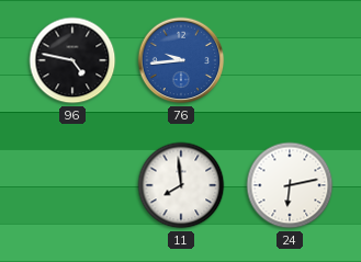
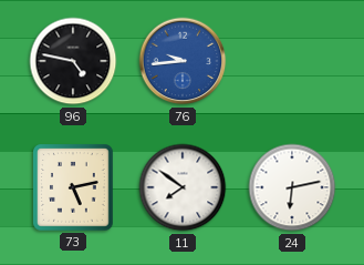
73: none -> 5:13 (74, 187)
11: 7:59 -> 7:51 (183, 187)
